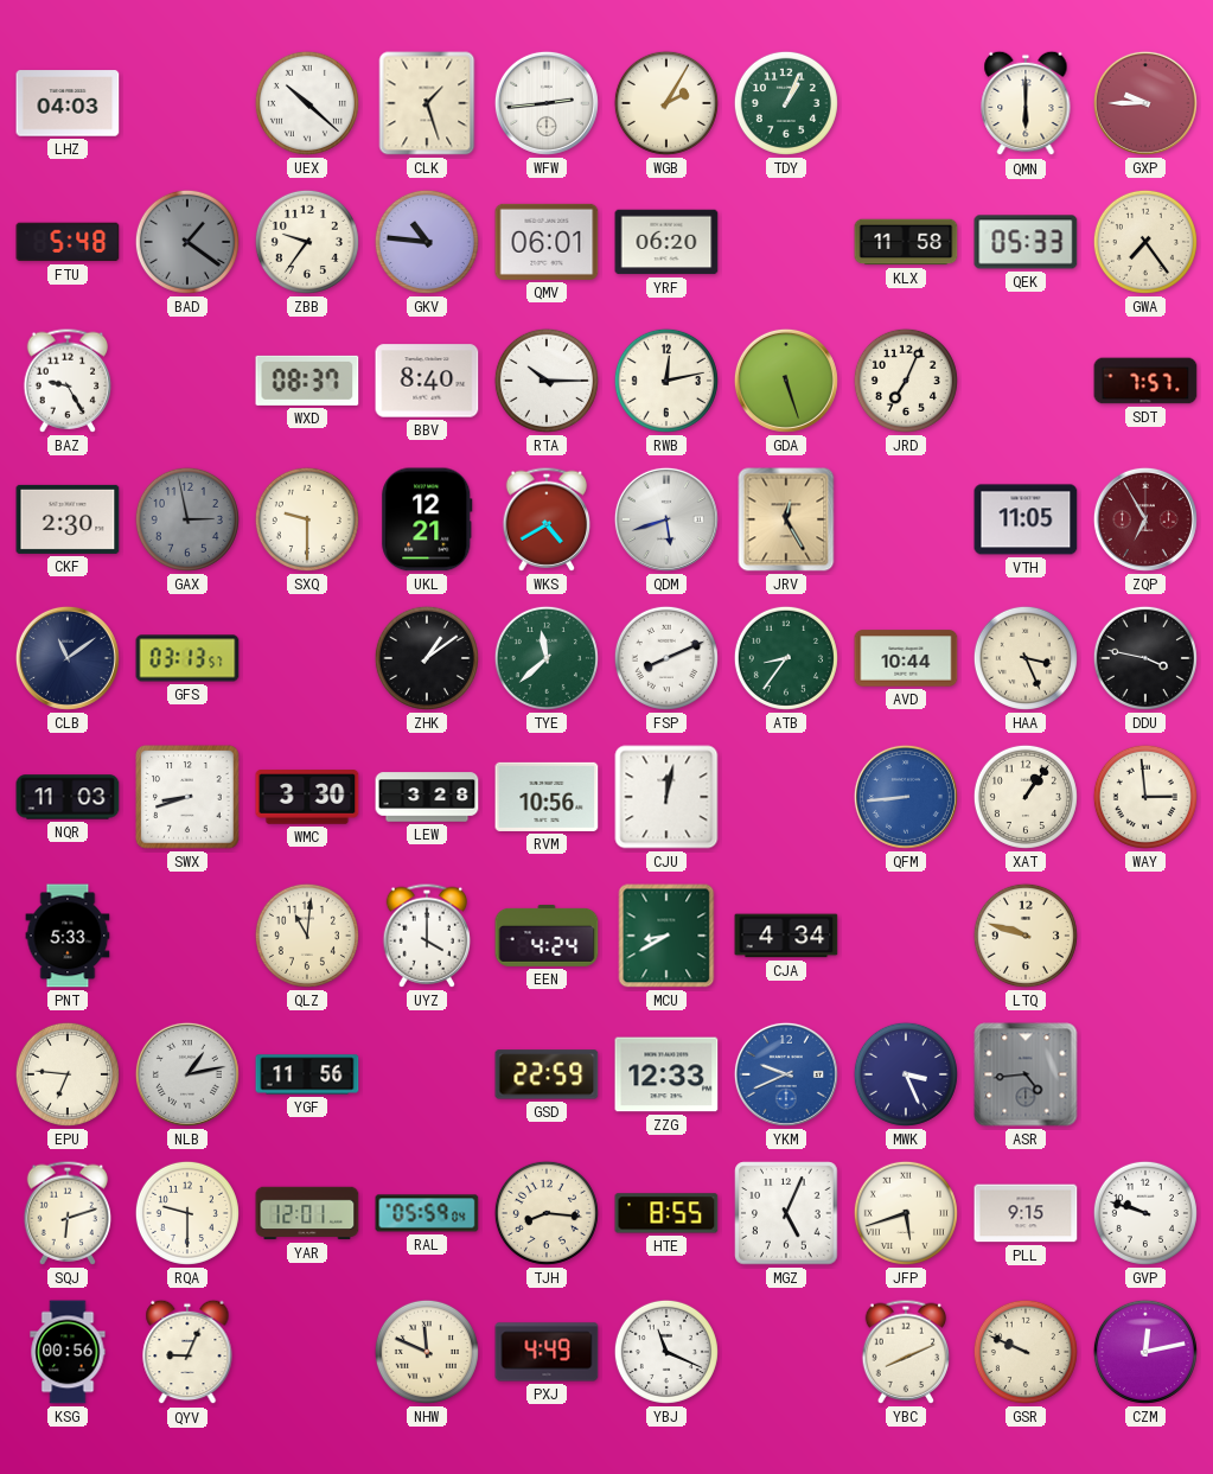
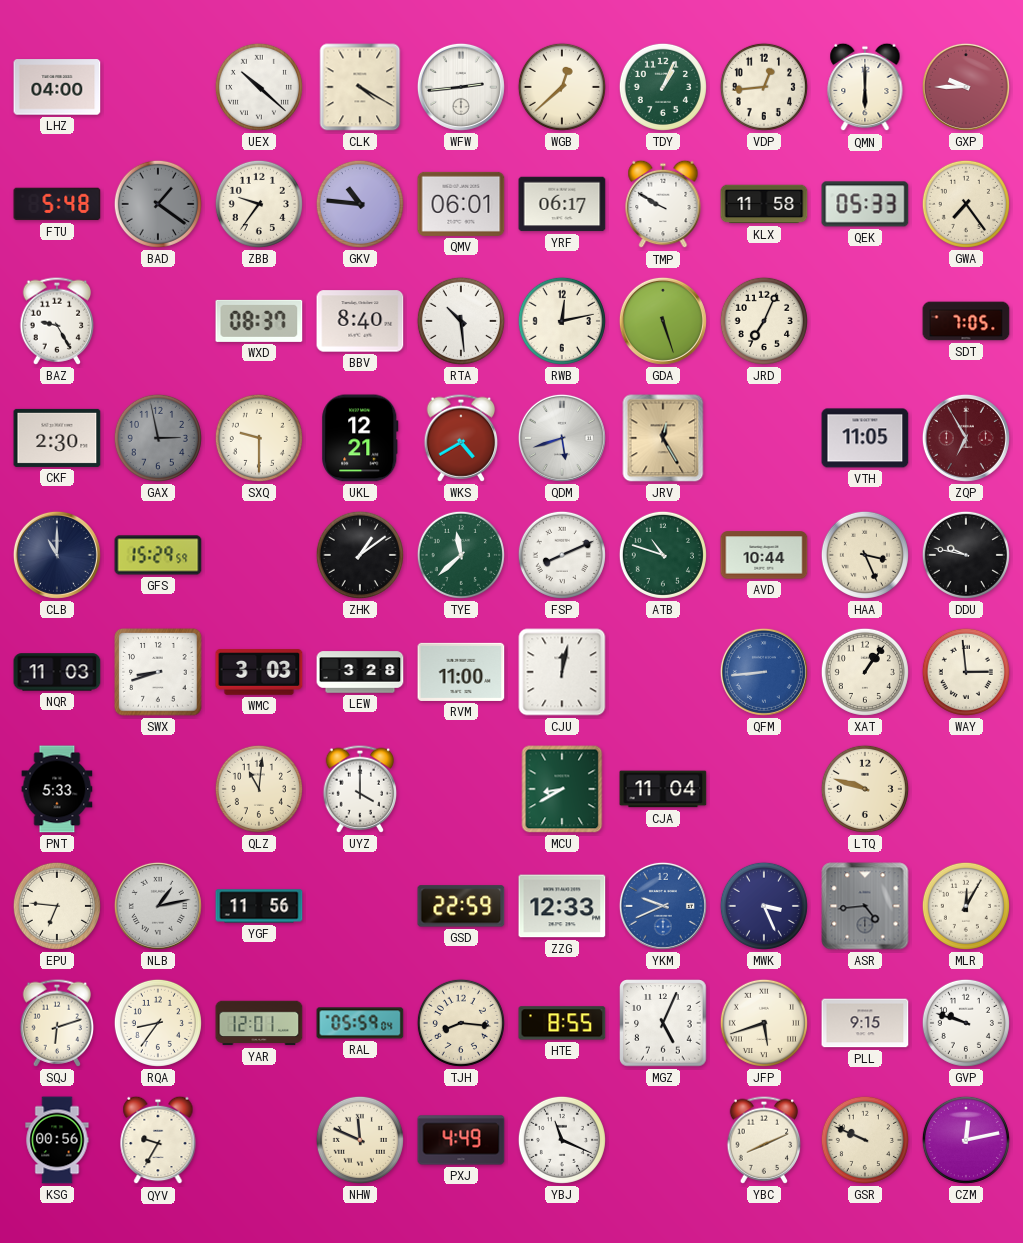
LHZ: 04:03 -> 04:00 (57, 87)
CLK: 1:27 -> 4:20 (360, 87)
WGB: 2:05 -> 12:38 (562, 87)
VDP: none -> 12:44 (764, 87)
YRF: 06:20 -> 06:17 (562, 204)
TMP: none -> 9:50 (663, 204)
RTA: 10:15 -> 10:29 (461, 321)
SDT: 7:57 -> 7:05 (966, 321)
CLB: 11:09 -> 11:00 (57, 555)
GFS: 03:13 -> 15:29 (158, 555)
ATB: 8:36 -> 10:48 (663, 555)
DDU: 3:47 -> 9:47 (966, 555)
WMC: 3:30 -> 3:03 (259, 672)
RVM: 10:56 -> 11:00 (461, 672)
EEN: 4:24 -> none (547, 936)
CJA: 4:34 -> 11:04 (663, 789)
MLR: none -> 12:05 (966, 906)
RQA: 9:30 -> 8:36 (158, 1023)
QYV: 9:04 -> 9:35 (158, 1140)
